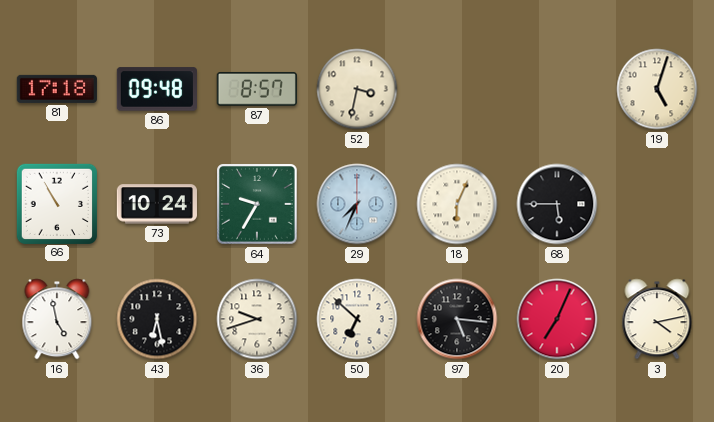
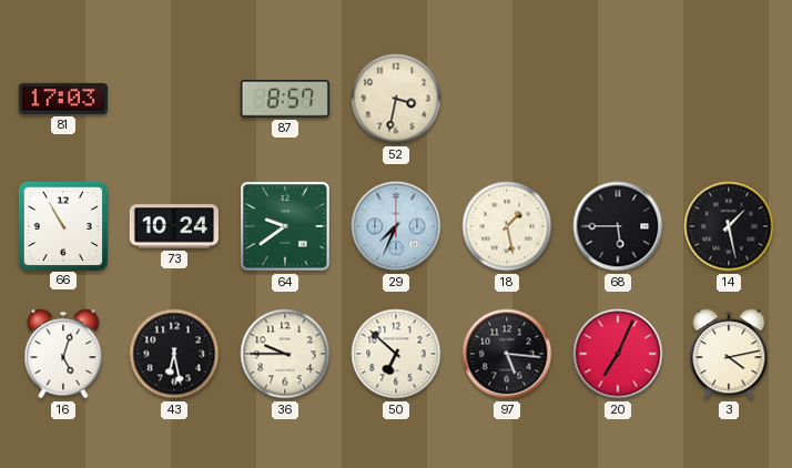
81: 17:18 -> 17:03 (63, 99)
86: 09:48 -> none (157, 89)
19: 5:03 -> none (657, 89)
64: 9:35 -> 9:39 (286, 227)
18: 6:04 -> 1:28 (507, 226)
14: none -> 1:28 (729, 226)
16: 4:58 -> 5:03 (63, 354)
36: 9:42 -> 9:45 (285, 354)
